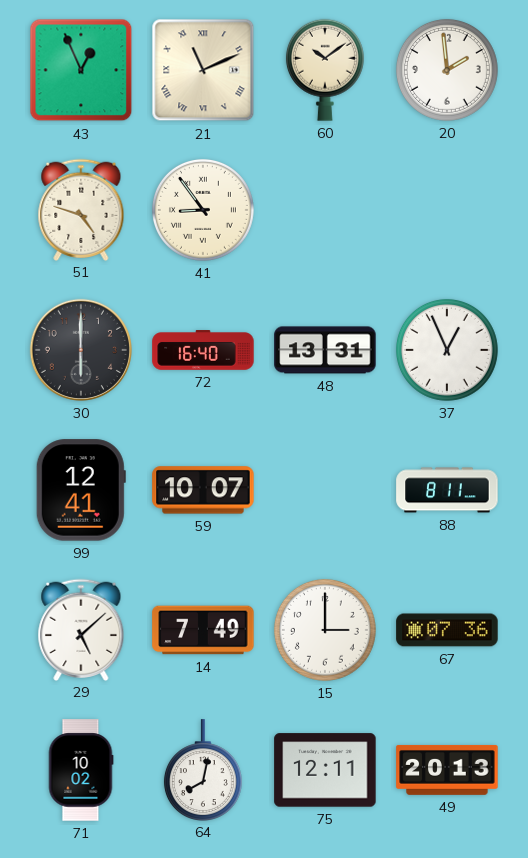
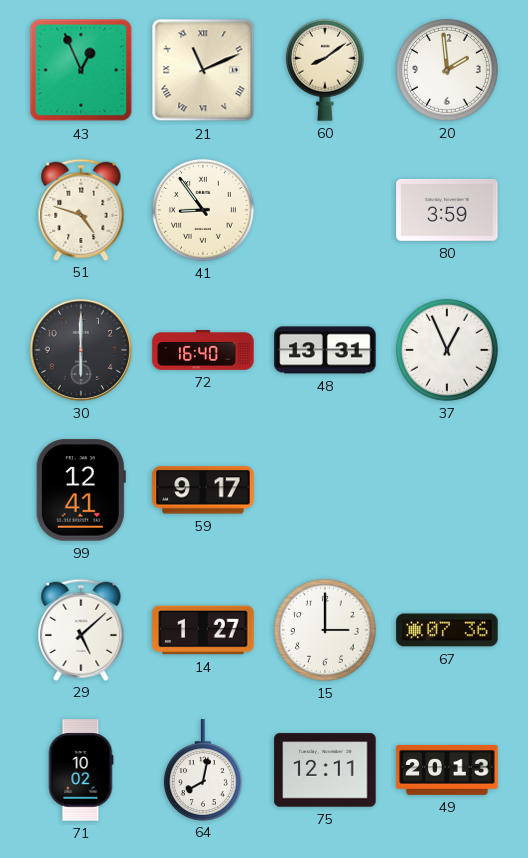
60: 10:09 -> 8:09 (325, 70)
80: none -> 3:59 (447, 210)
59: 10:07 -> 9:17 (203, 490)
88: 8:11 -> none (447, 490)
14: 7:49 -> 1:27 (203, 630)
